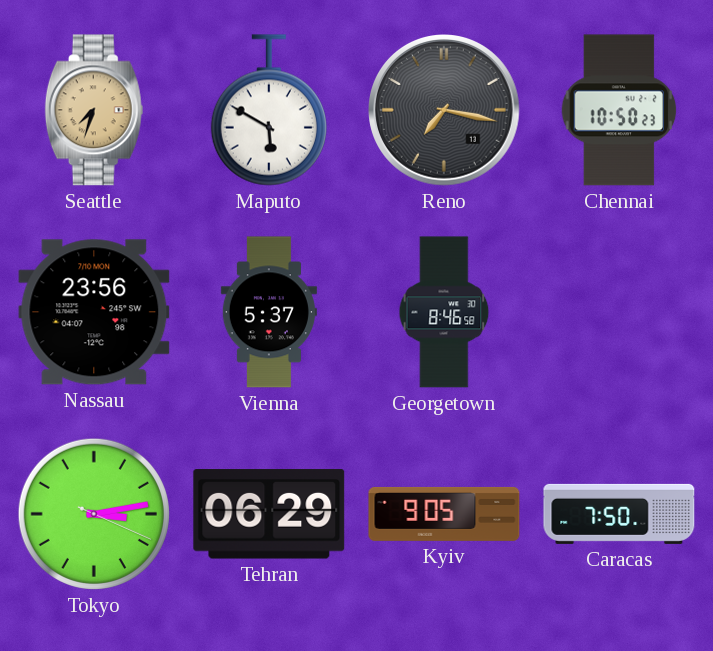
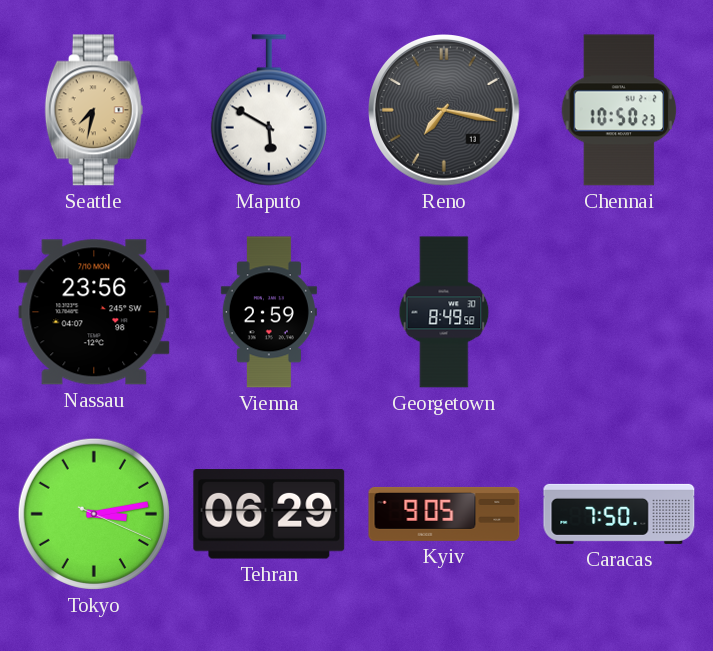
Seattle: 7:33 -> 7:32 (94, 110)
Vienna: 5:37 -> 2:59 (269, 312)
Georgetown: 8:46 -> 8:49 (444, 312)
